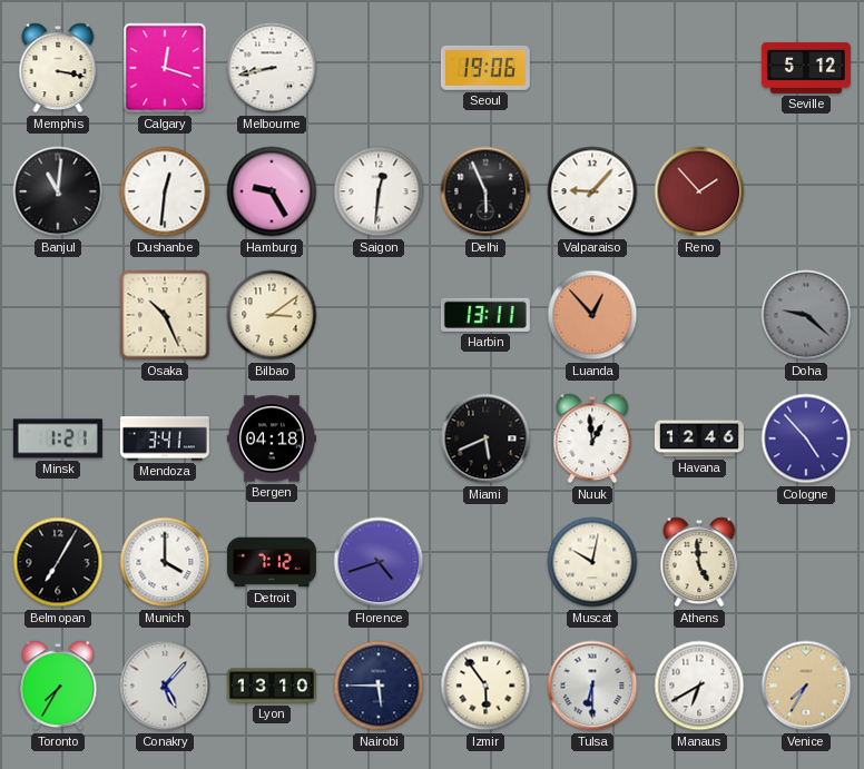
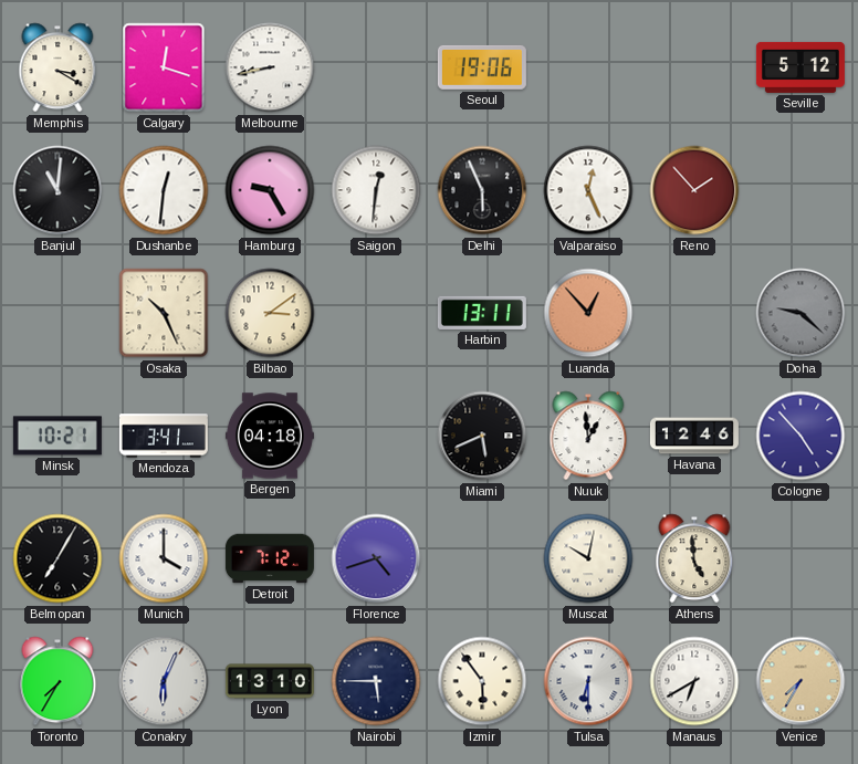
Memphis: 3:17 -> 3:20 (57, 67)
Valparaiso: 9:07 -> 12:26 (588, 190)
Minsk: 1:21 -> 10:21 (57, 436)
Conakry: 5:07 -> 6:04 (164, 681)
